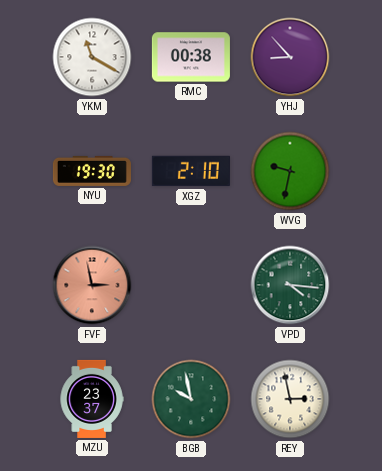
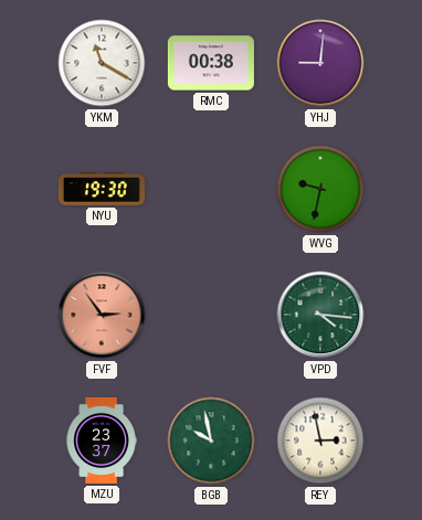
YHJ: 8:53 -> 9:01 (320, 63)
XGZ: 2:10 -> none (191, 171)
FVF: 2:58 -> 2:54 (102, 315)
